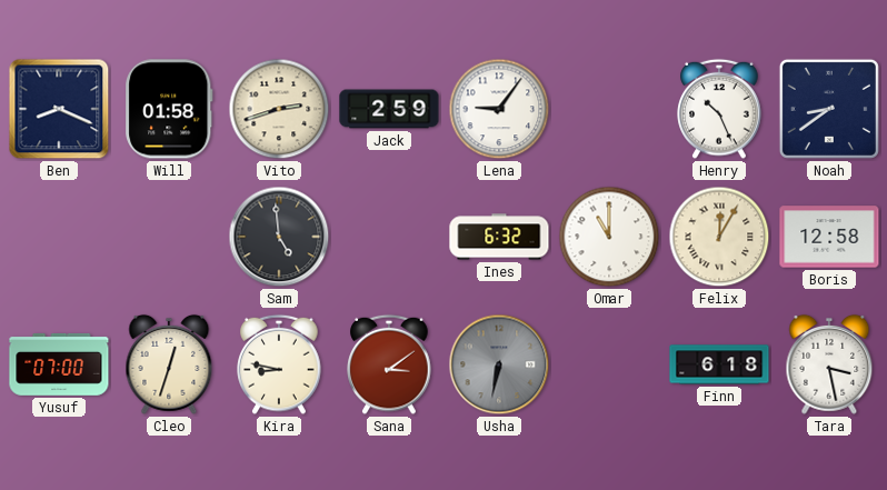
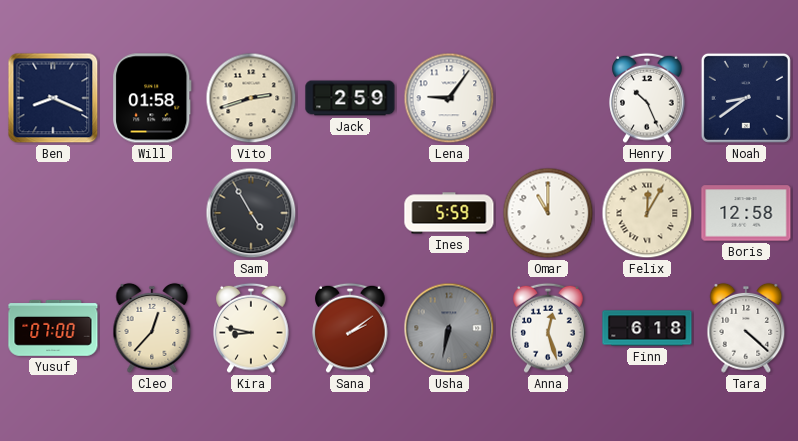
Sam: 4:59 -> 4:55 (251, 213)
Ines: 6:32 -> 5:59 (449, 213)
Cleo: 12:33 -> 12:37 (152, 328)
Sana: 3:09 -> 2:09 (350, 328)
Anna: none -> 12:27 (548, 328)
Tara: 3:28 -> 4:22 (746, 328)
